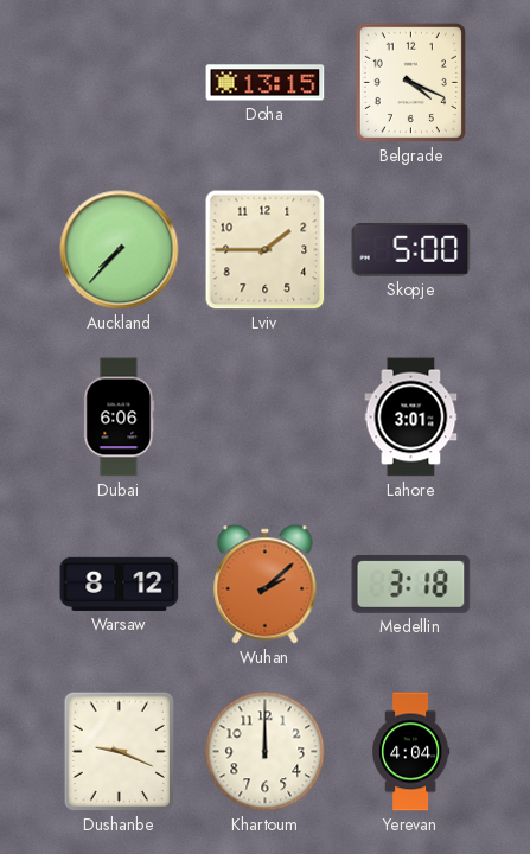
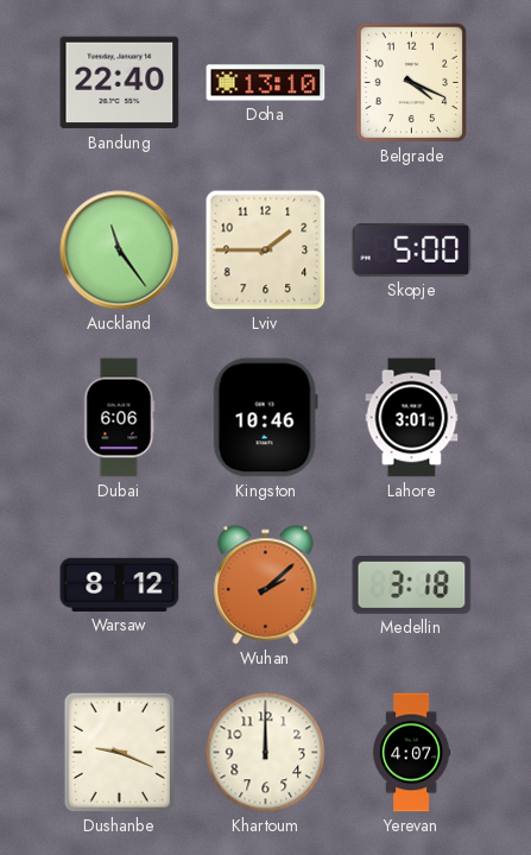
Bandung: none -> 22:40 (120, 83)
Doha: 13:15 -> 13:10 (266, 83)
Auckland: 7:37 -> 11:24 (120, 251)
Kingston: none -> 10:46 (265, 418)
Yerevan: 4:04 -> 4:07 (412, 753)
